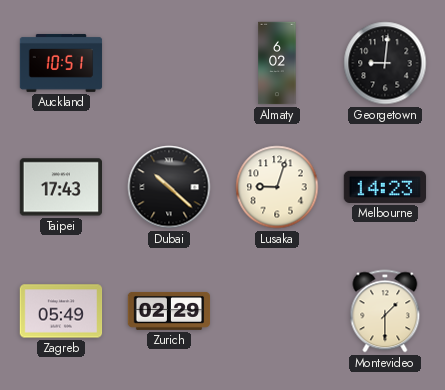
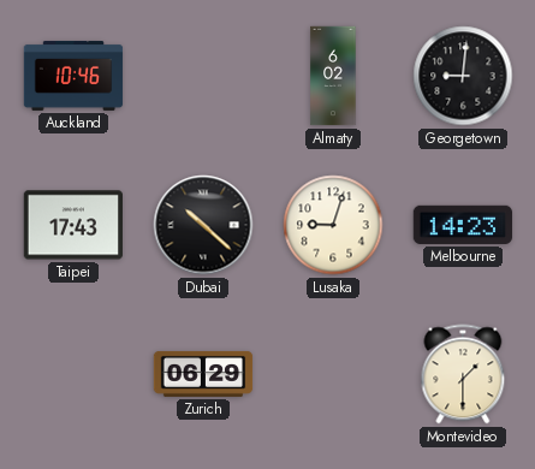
Auckland: 10:51 -> 10:46 (73, 76)
Zagreb: 05:49 -> none (61, 311)
Zurich: 02:29 -> 06:29 (203, 374)
